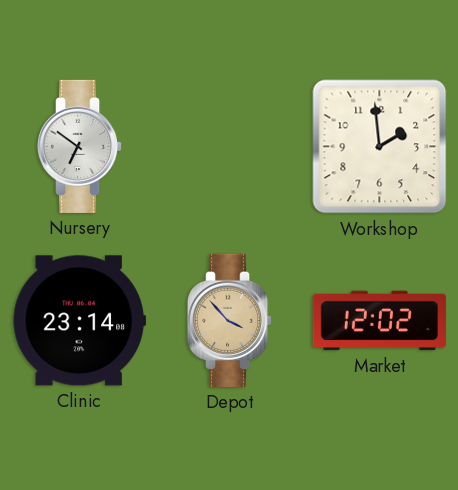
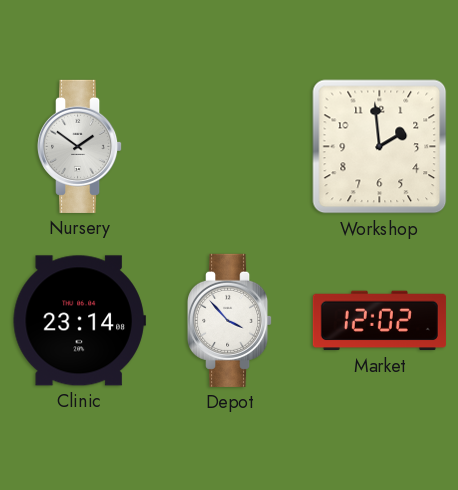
Nursery: 6:51 -> 1:51 (81, 146)
Depot dial: champagne -> white (231, 320)
